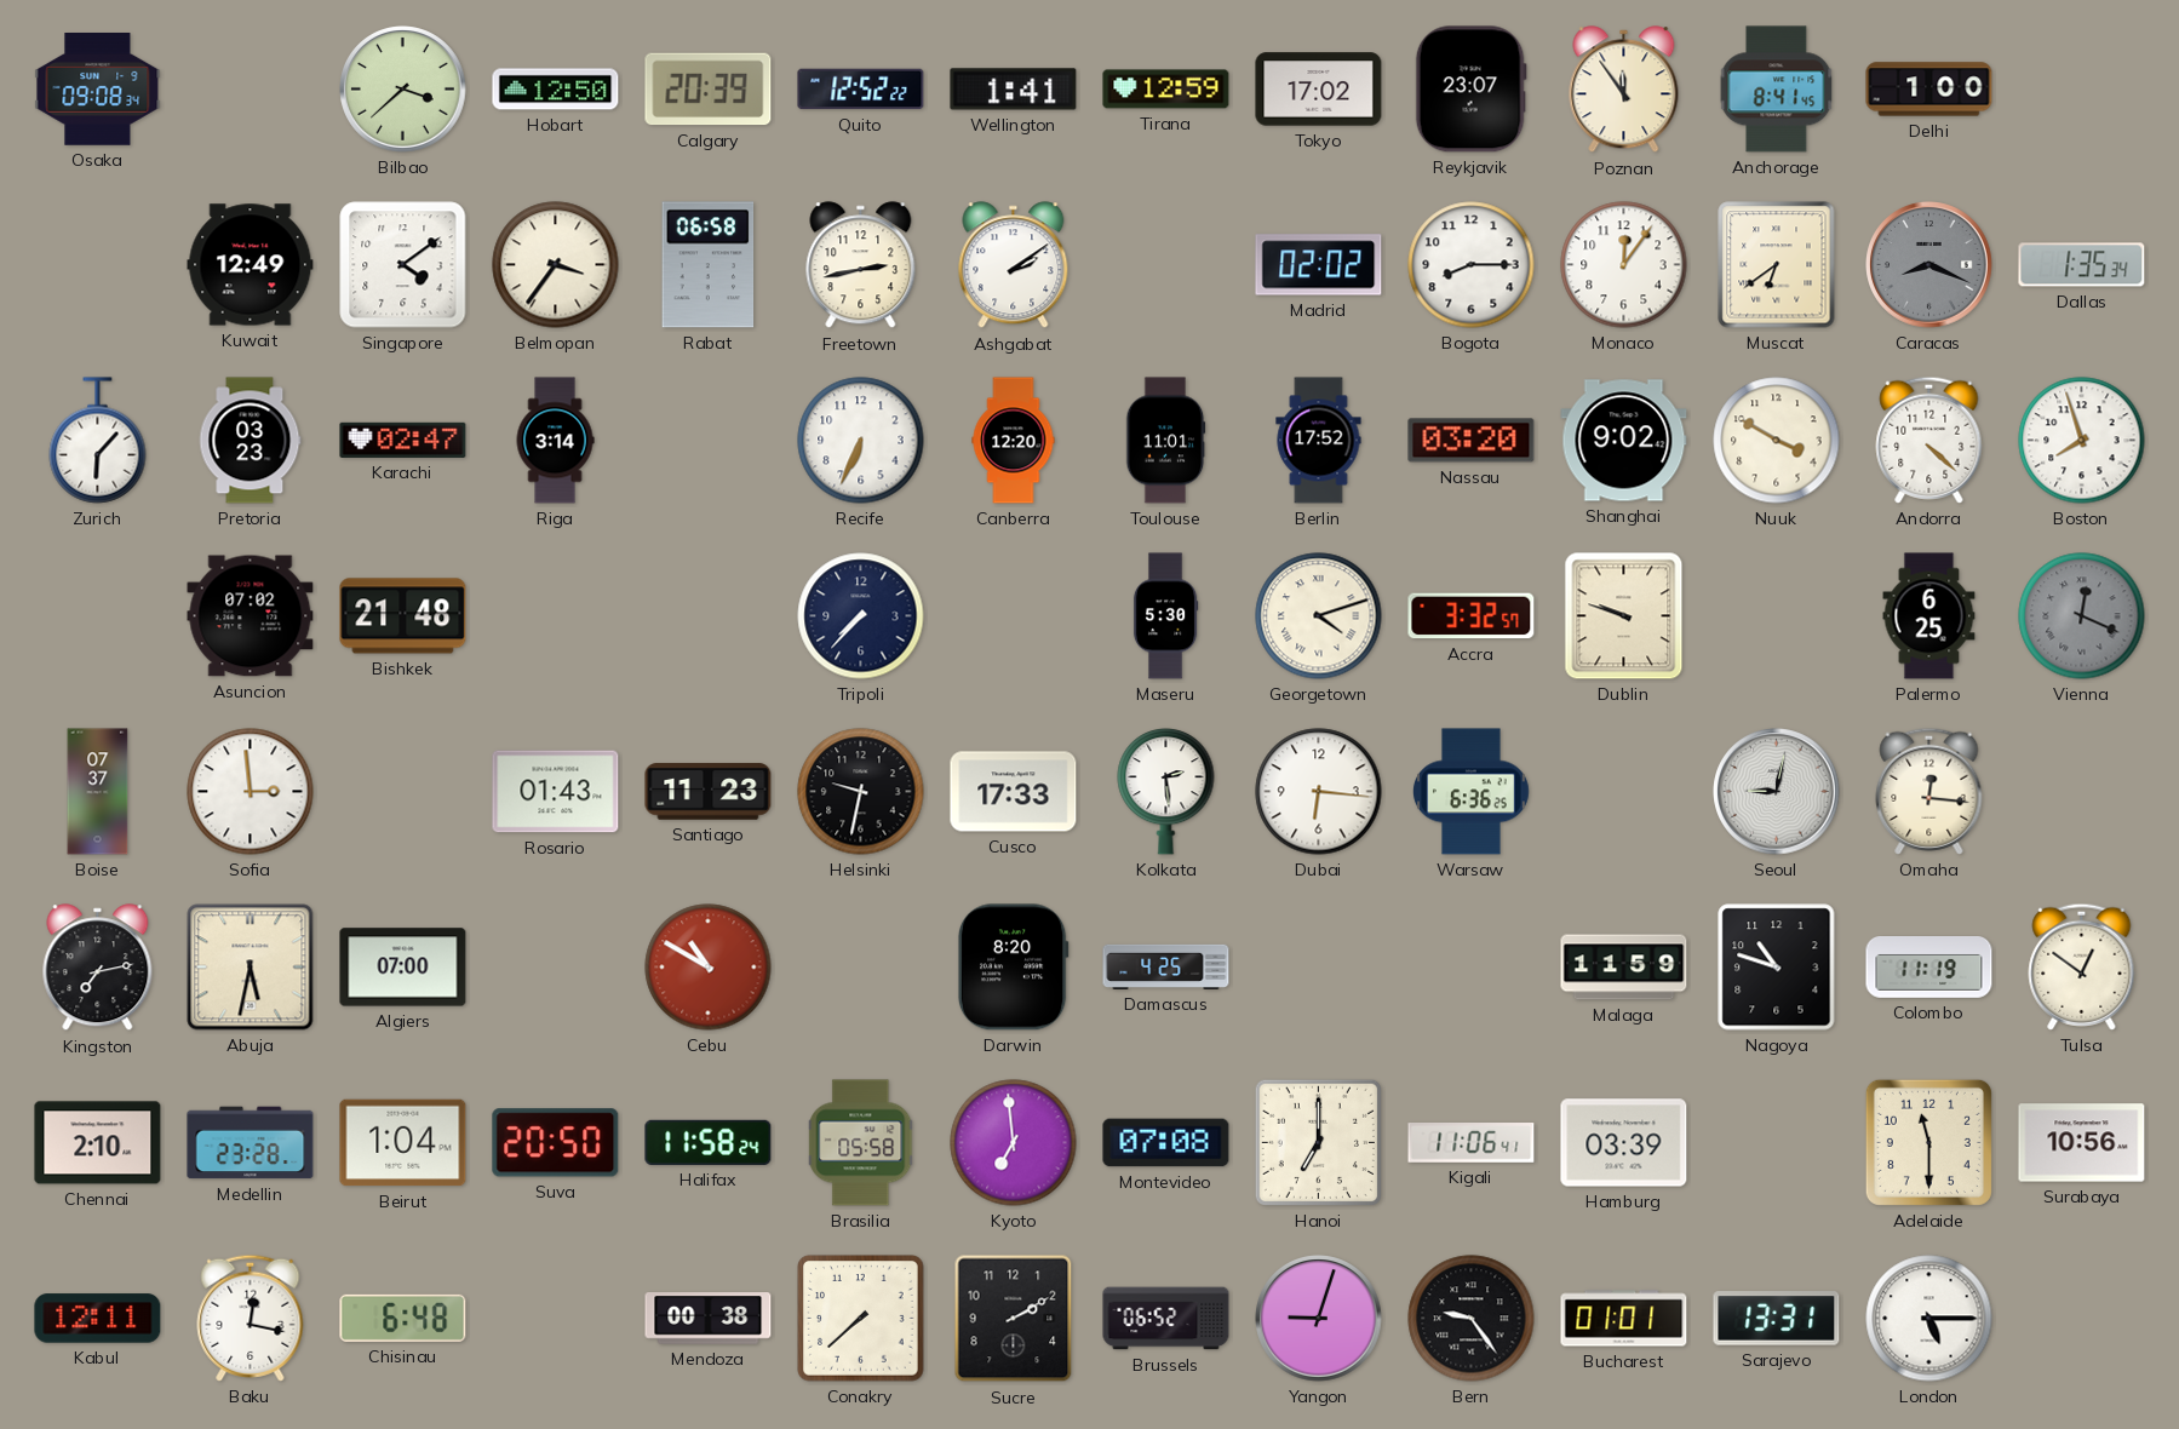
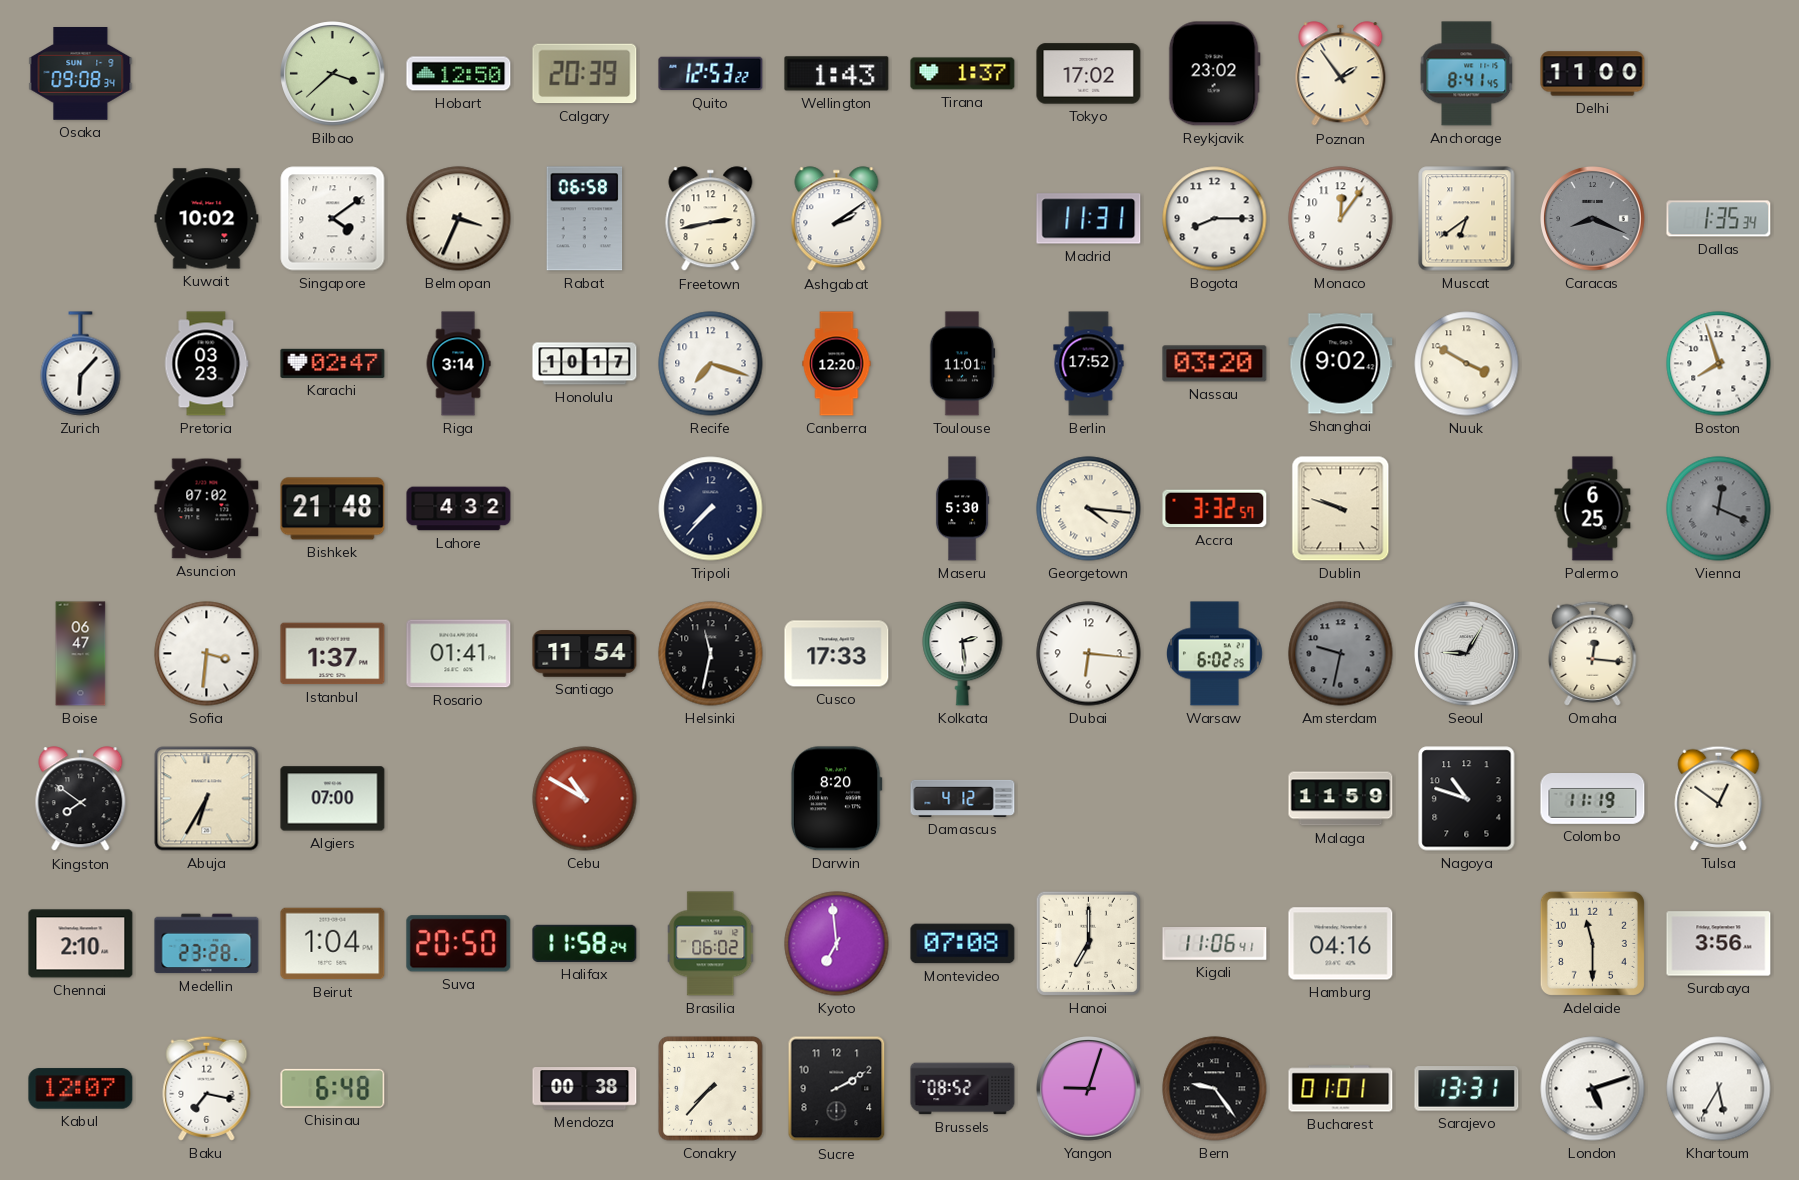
Quito: 12:52 -> 12:53 (711, 74)
Wellington: 1:41 -> 1:43 (837, 74)
Tirana: 12:59 -> 1:37 (963, 74)
Reykjavik: 23:07 -> 23:02 (1214, 74)
Poznan: 11:54 -> 1:54 (1341, 74)
Delhi: 1:00 -> 11:00 (1593, 74)
Kuwait: 12:49 -> 10:02 (207, 219)
Belmopan: 3:36 -> 3:34 (459, 219)
Madrid: 02:02 -> 11:31 (1089, 219)
Honolulu: none -> 10:17 (585, 364)
Recife: 6:34 -> 7:18 (711, 364)
Andorra: 4:22 -> none (1929, 440)
Lahore: none -> 4:32 (459, 509)
Georgetown: 4:12 -> 4:16 (1089, 509)
Boise: 07:37 -> 06:47 (81, 654)
Sofia: 2:59 -> 3:31 (207, 654)
Istanbul: none -> 1:37 (333, 654)
Rosario: 01:43 -> 01:41 (459, 654)
Santiago: 11:23 -> 11:54 (585, 654)
Helsinki: 9:32 -> 11:32 (711, 654)
Warsaw: 6:36 -> 6:02 (1214, 654)
Amsterdam: none -> 9:32 (1341, 654)
Seoul: 9:02 -> 9:05 (1467, 654)
Kingston: 7:13 -> 7:51 (81, 799)
Abuja: 5:32 -> 6:35 (207, 799)
Damascus: 4:25 -> 4:12 (963, 798)
Brasilia: 05:58 -> 06:02 (711, 944)
Hamburg: 03:39 -> 04:16 (1341, 944)
Surabaya: 10:56 -> 3:56 (1719, 944)
Kabul: 12:11 -> 12:07 (81, 1089)
Baku: 12:17 -> 7:17 (207, 1088)
Conakry: 7:38 -> 7:37 (711, 1089)
Brussels: 06:52 -> 08:52 (963, 1089)
London: 5:15 -> 5:12 (1593, 1089)
Khartoum: none -> 5:35 (1719, 1089)
